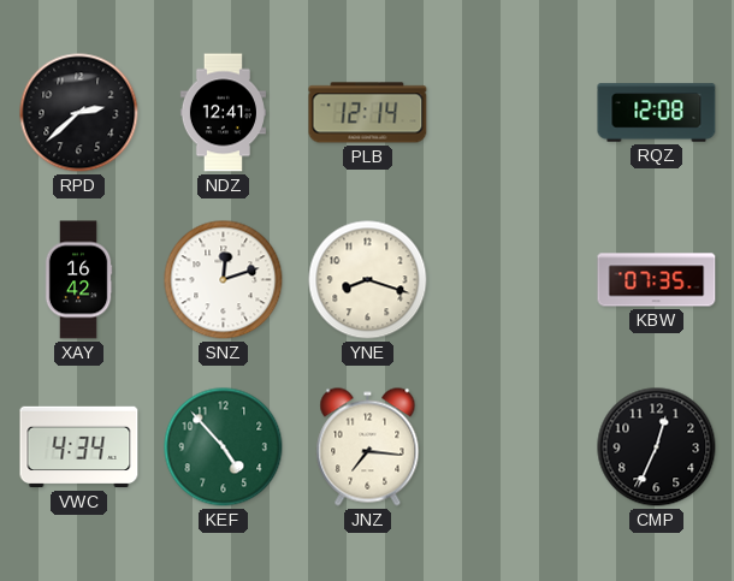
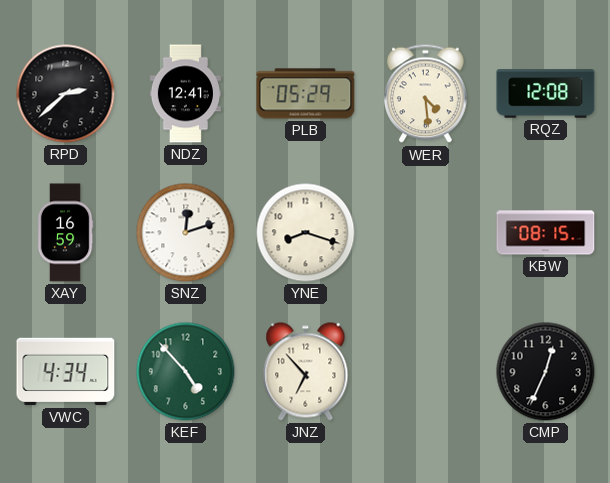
PLB: 12:14 -> 05:29 (306, 94)
WER: none -> 4:29 (426, 94)
XAY: 16:42 -> 16:59 (65, 233)
KBW: 07:35 -> 08:15 (546, 233)
JNZ: 7:16 -> 6:53 (306, 372)
